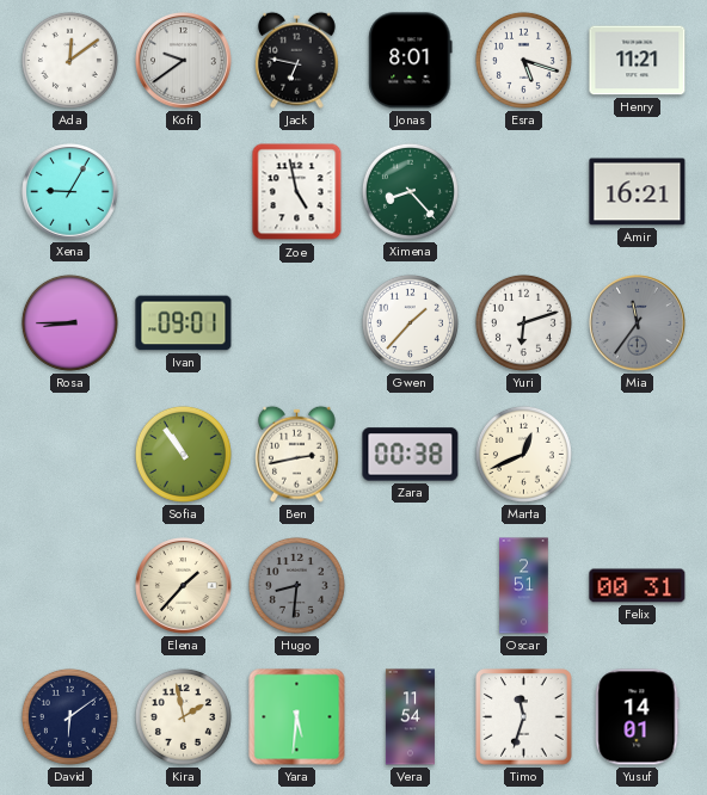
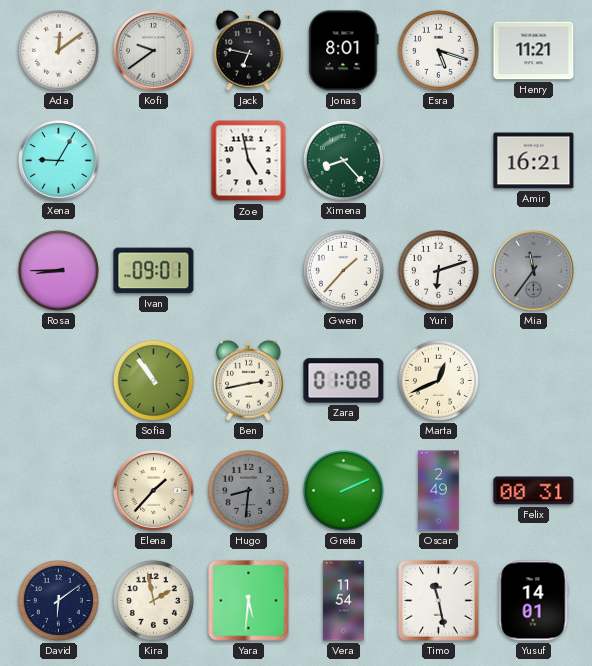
Zara: 00:38 -> 01:08 (344, 381)
Greta: none -> 2:11 (343, 490)
Oscar: 2:51 -> 2:49 (439, 491)
Timo: 11:33 -> 11:28 (439, 601)
